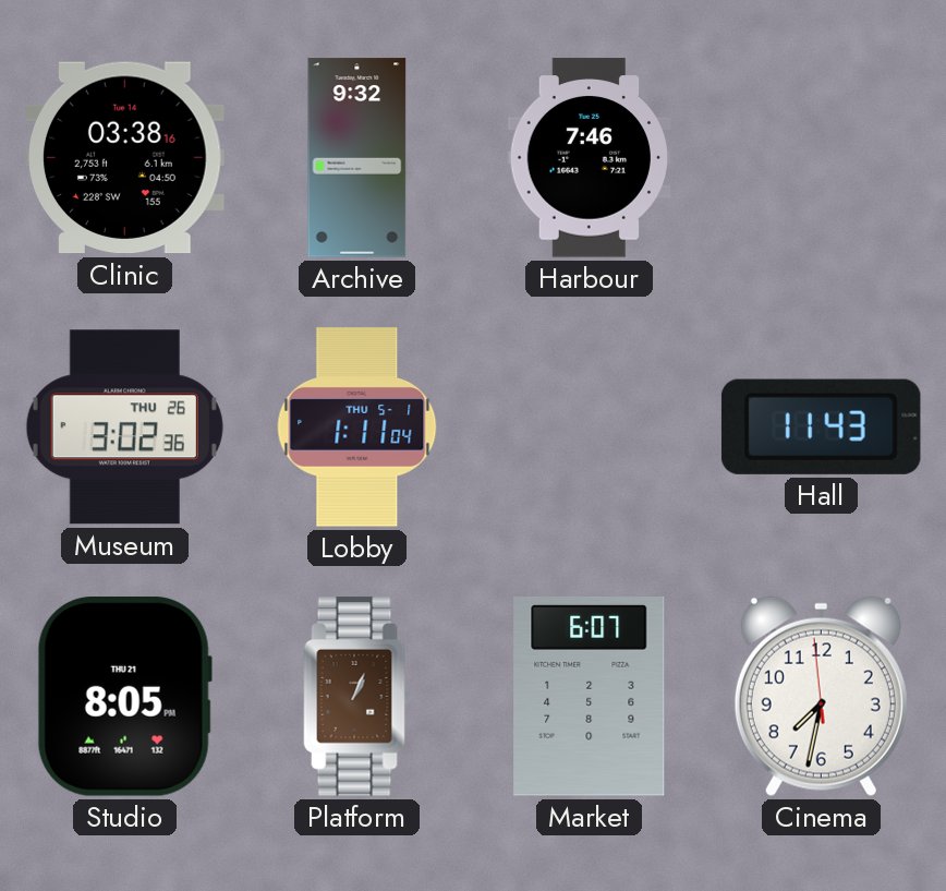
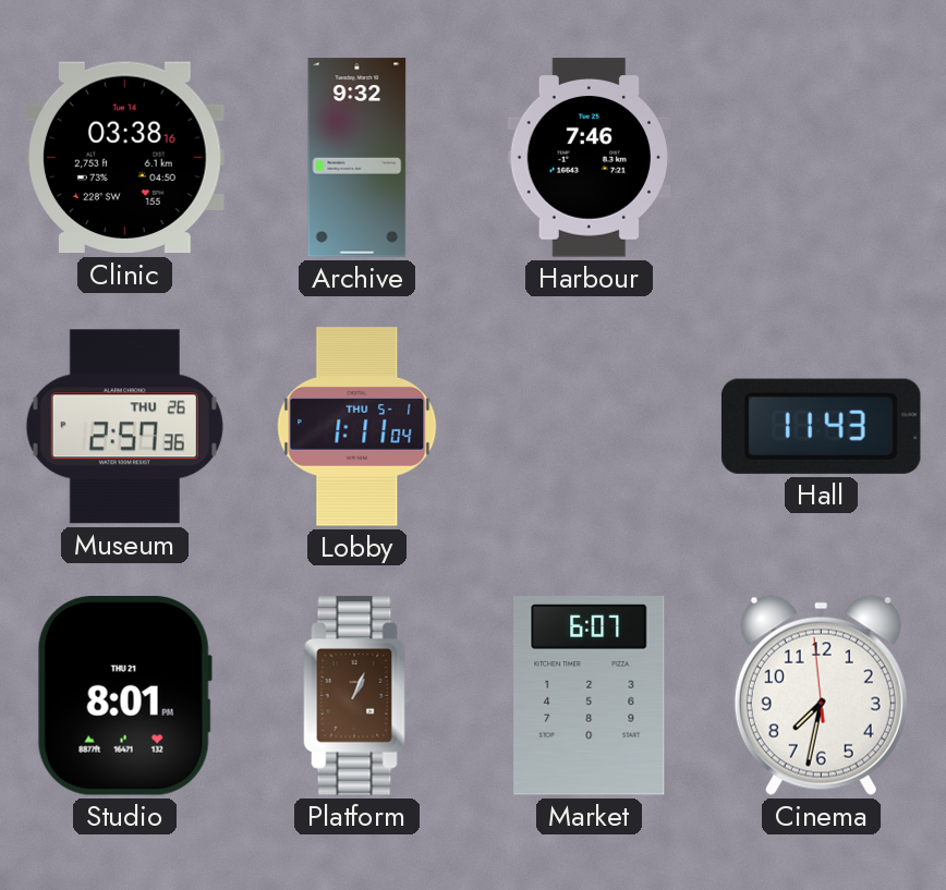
Museum: 3:02 -> 2:57 (124, 427)
Studio: 8:05 -> 8:01 (124, 696)
